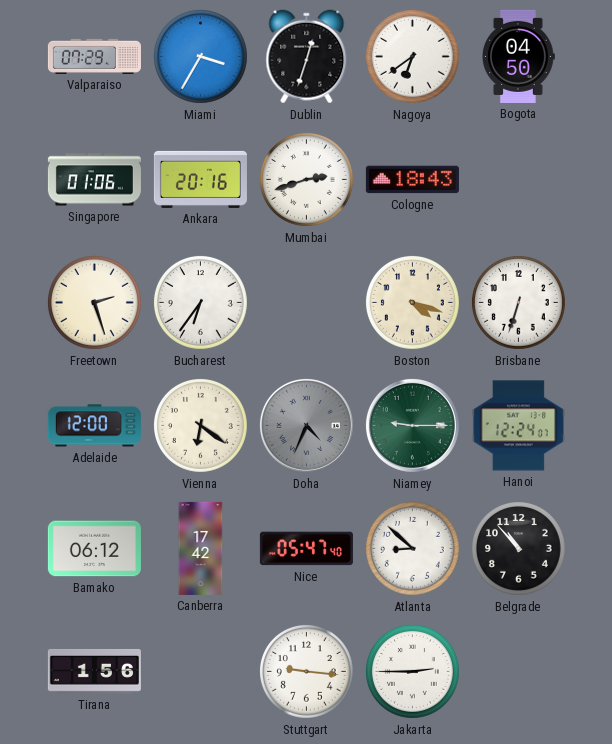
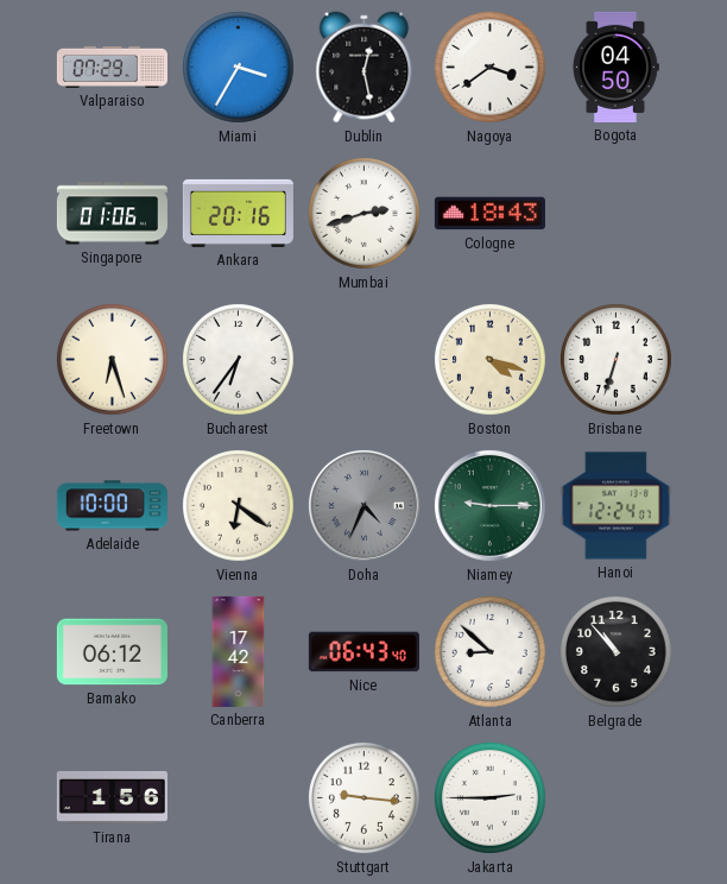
Dublin: 12:33 -> 12:28 (365, 68)
Nagoya: 6:39 -> 3:39 (489, 67)
Freetown: 2:27 -> 6:27 (112, 359)
Adelaide: 12:00 -> 10:00 (112, 506)
Nice: 05:47 -> 06:43 (363, 652)
